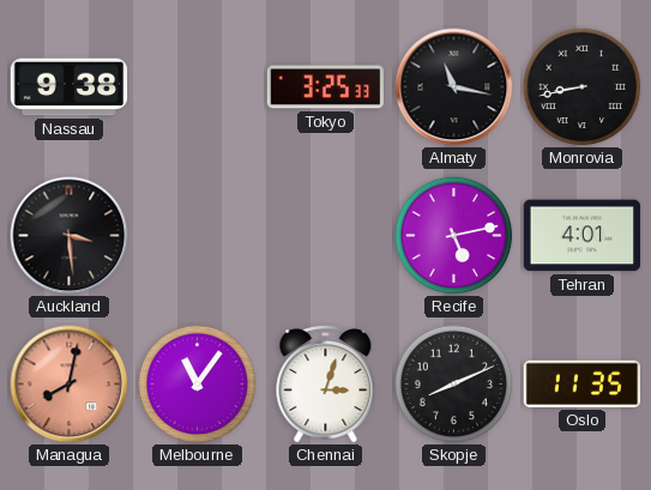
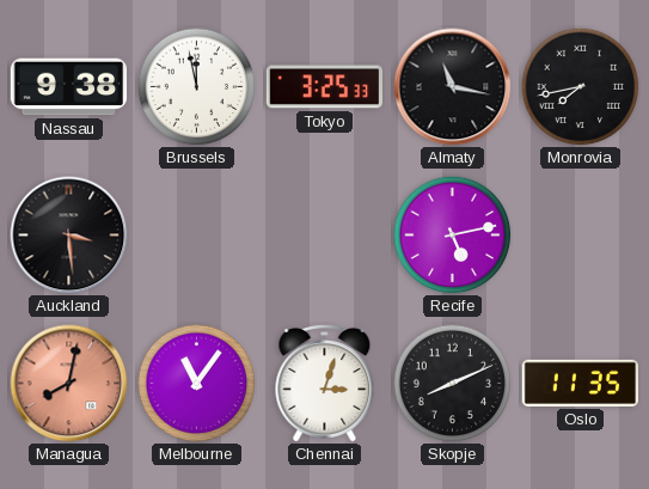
Brussels: none -> 11:58 (197, 87)
Monrovia: 8:43 -> 7:43 (581, 87)
Tehran: 4:01 -> none (583, 236)
